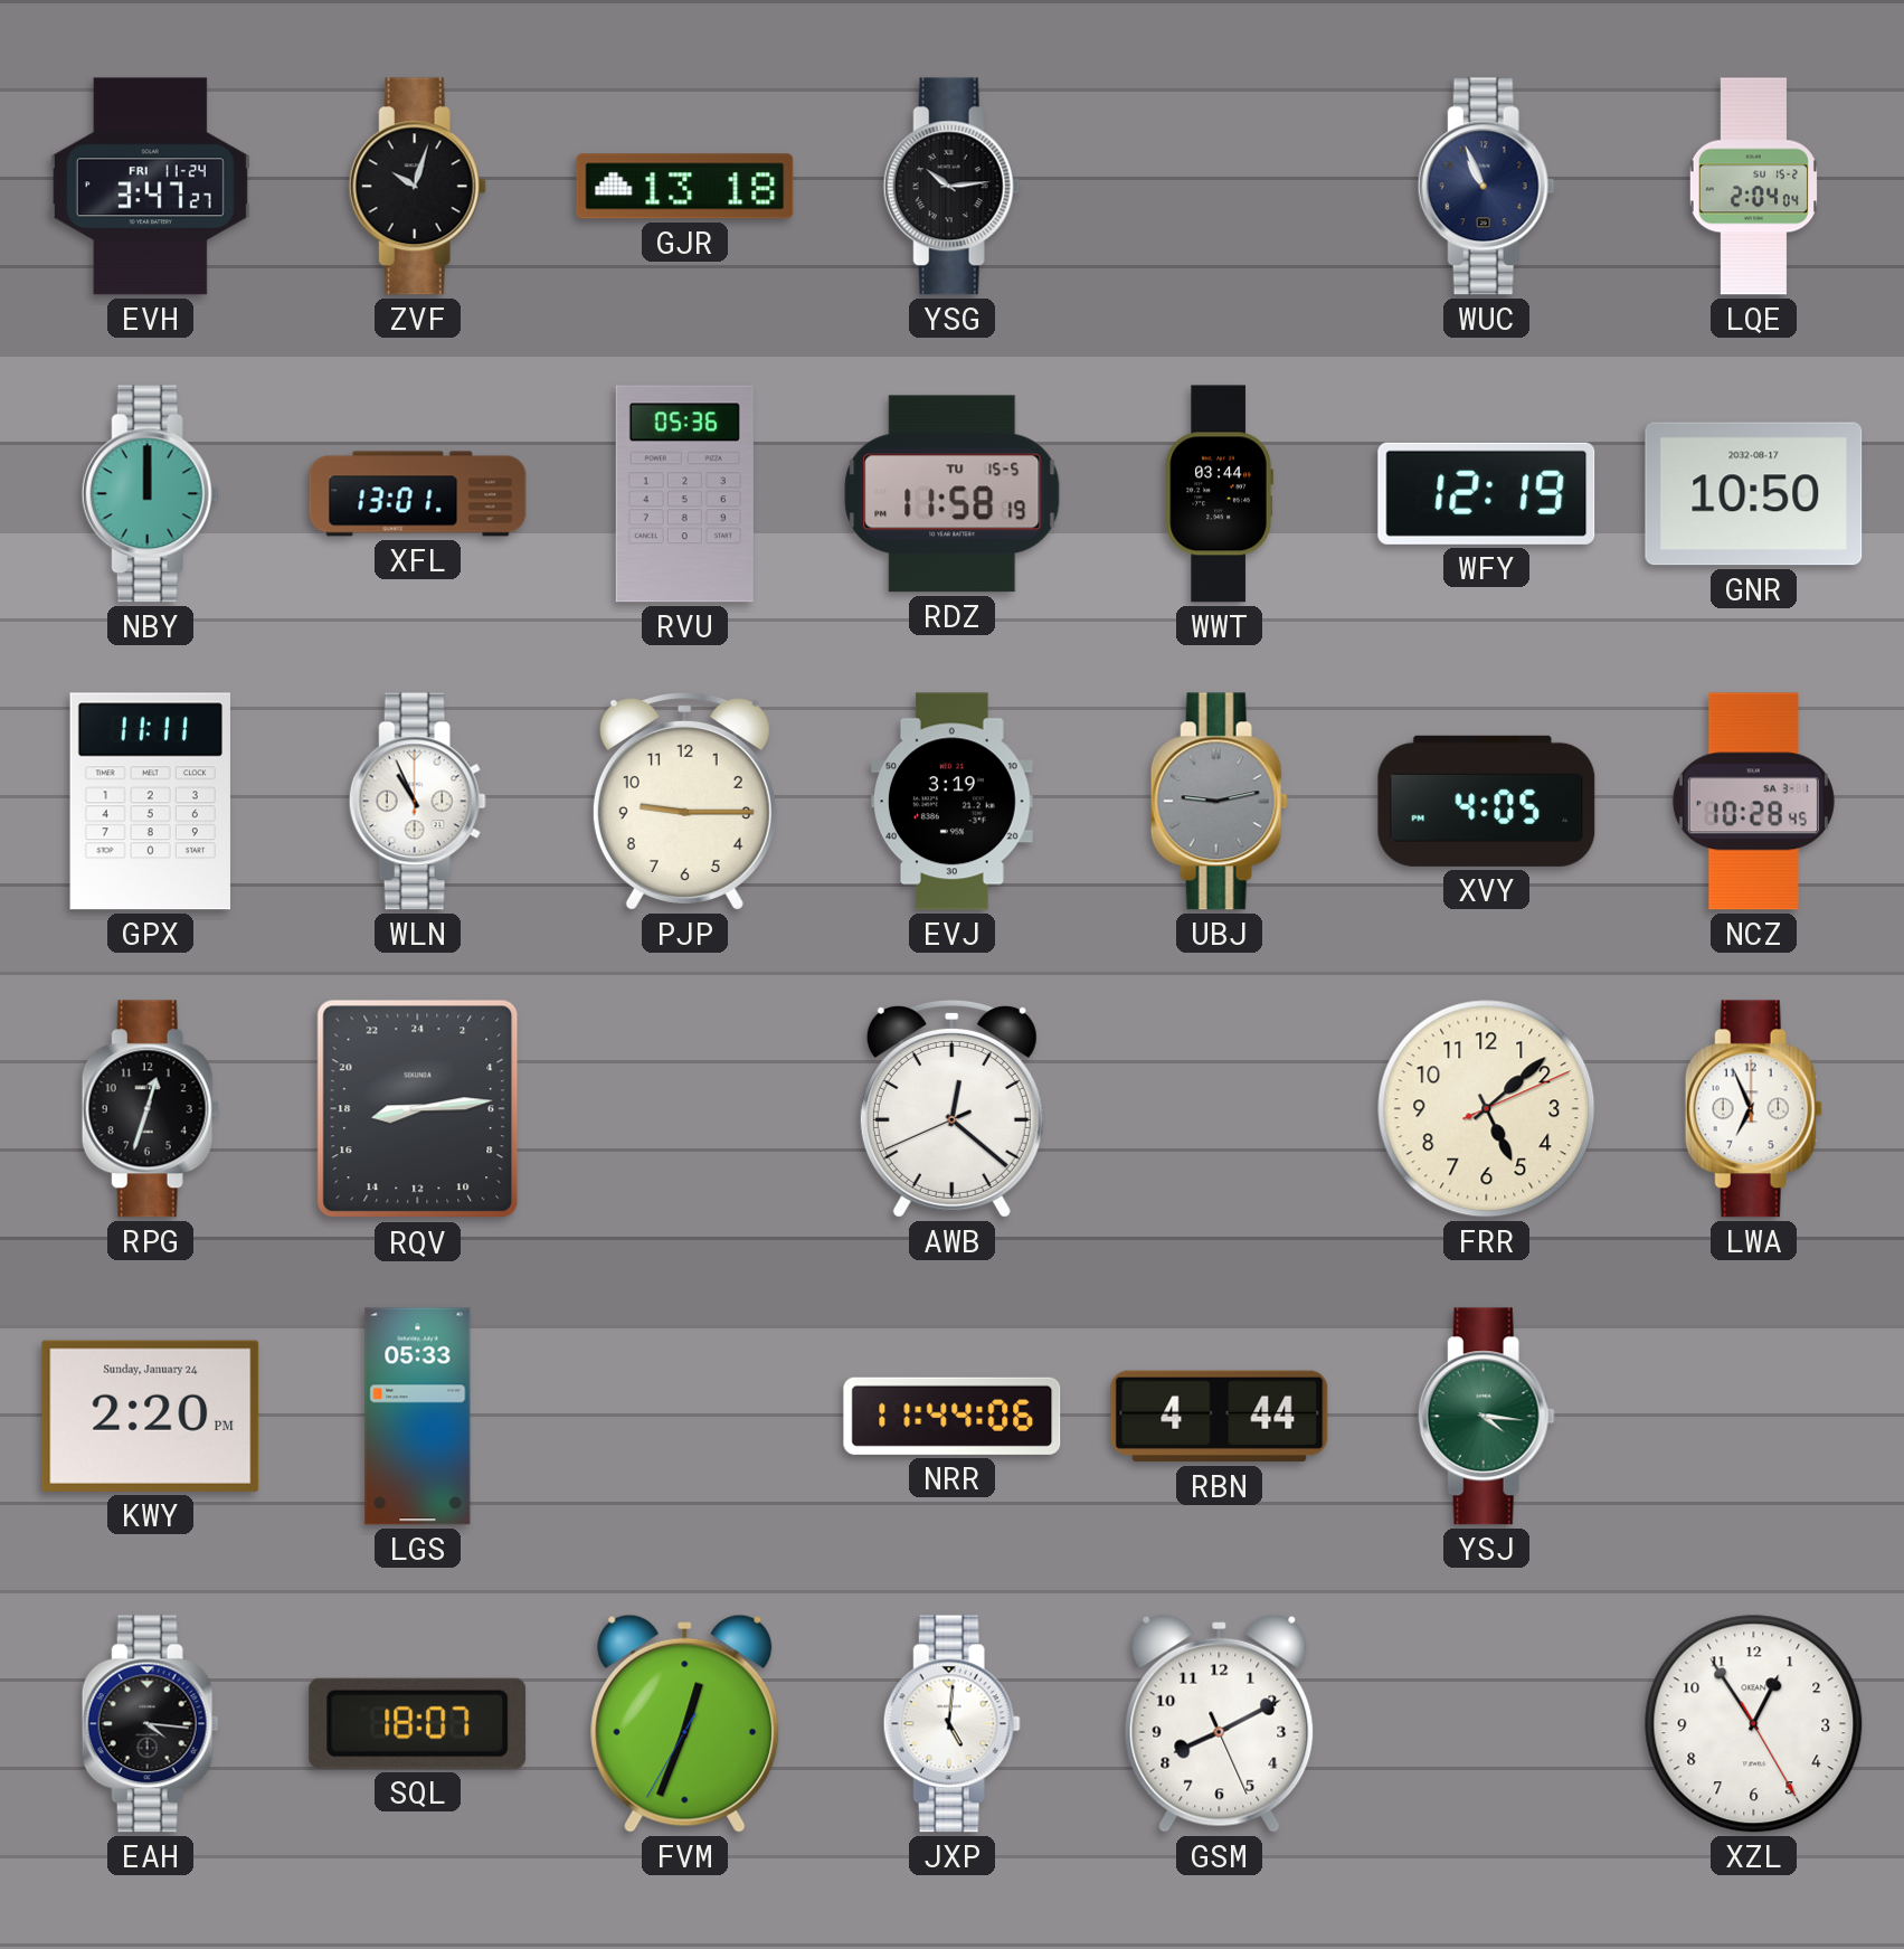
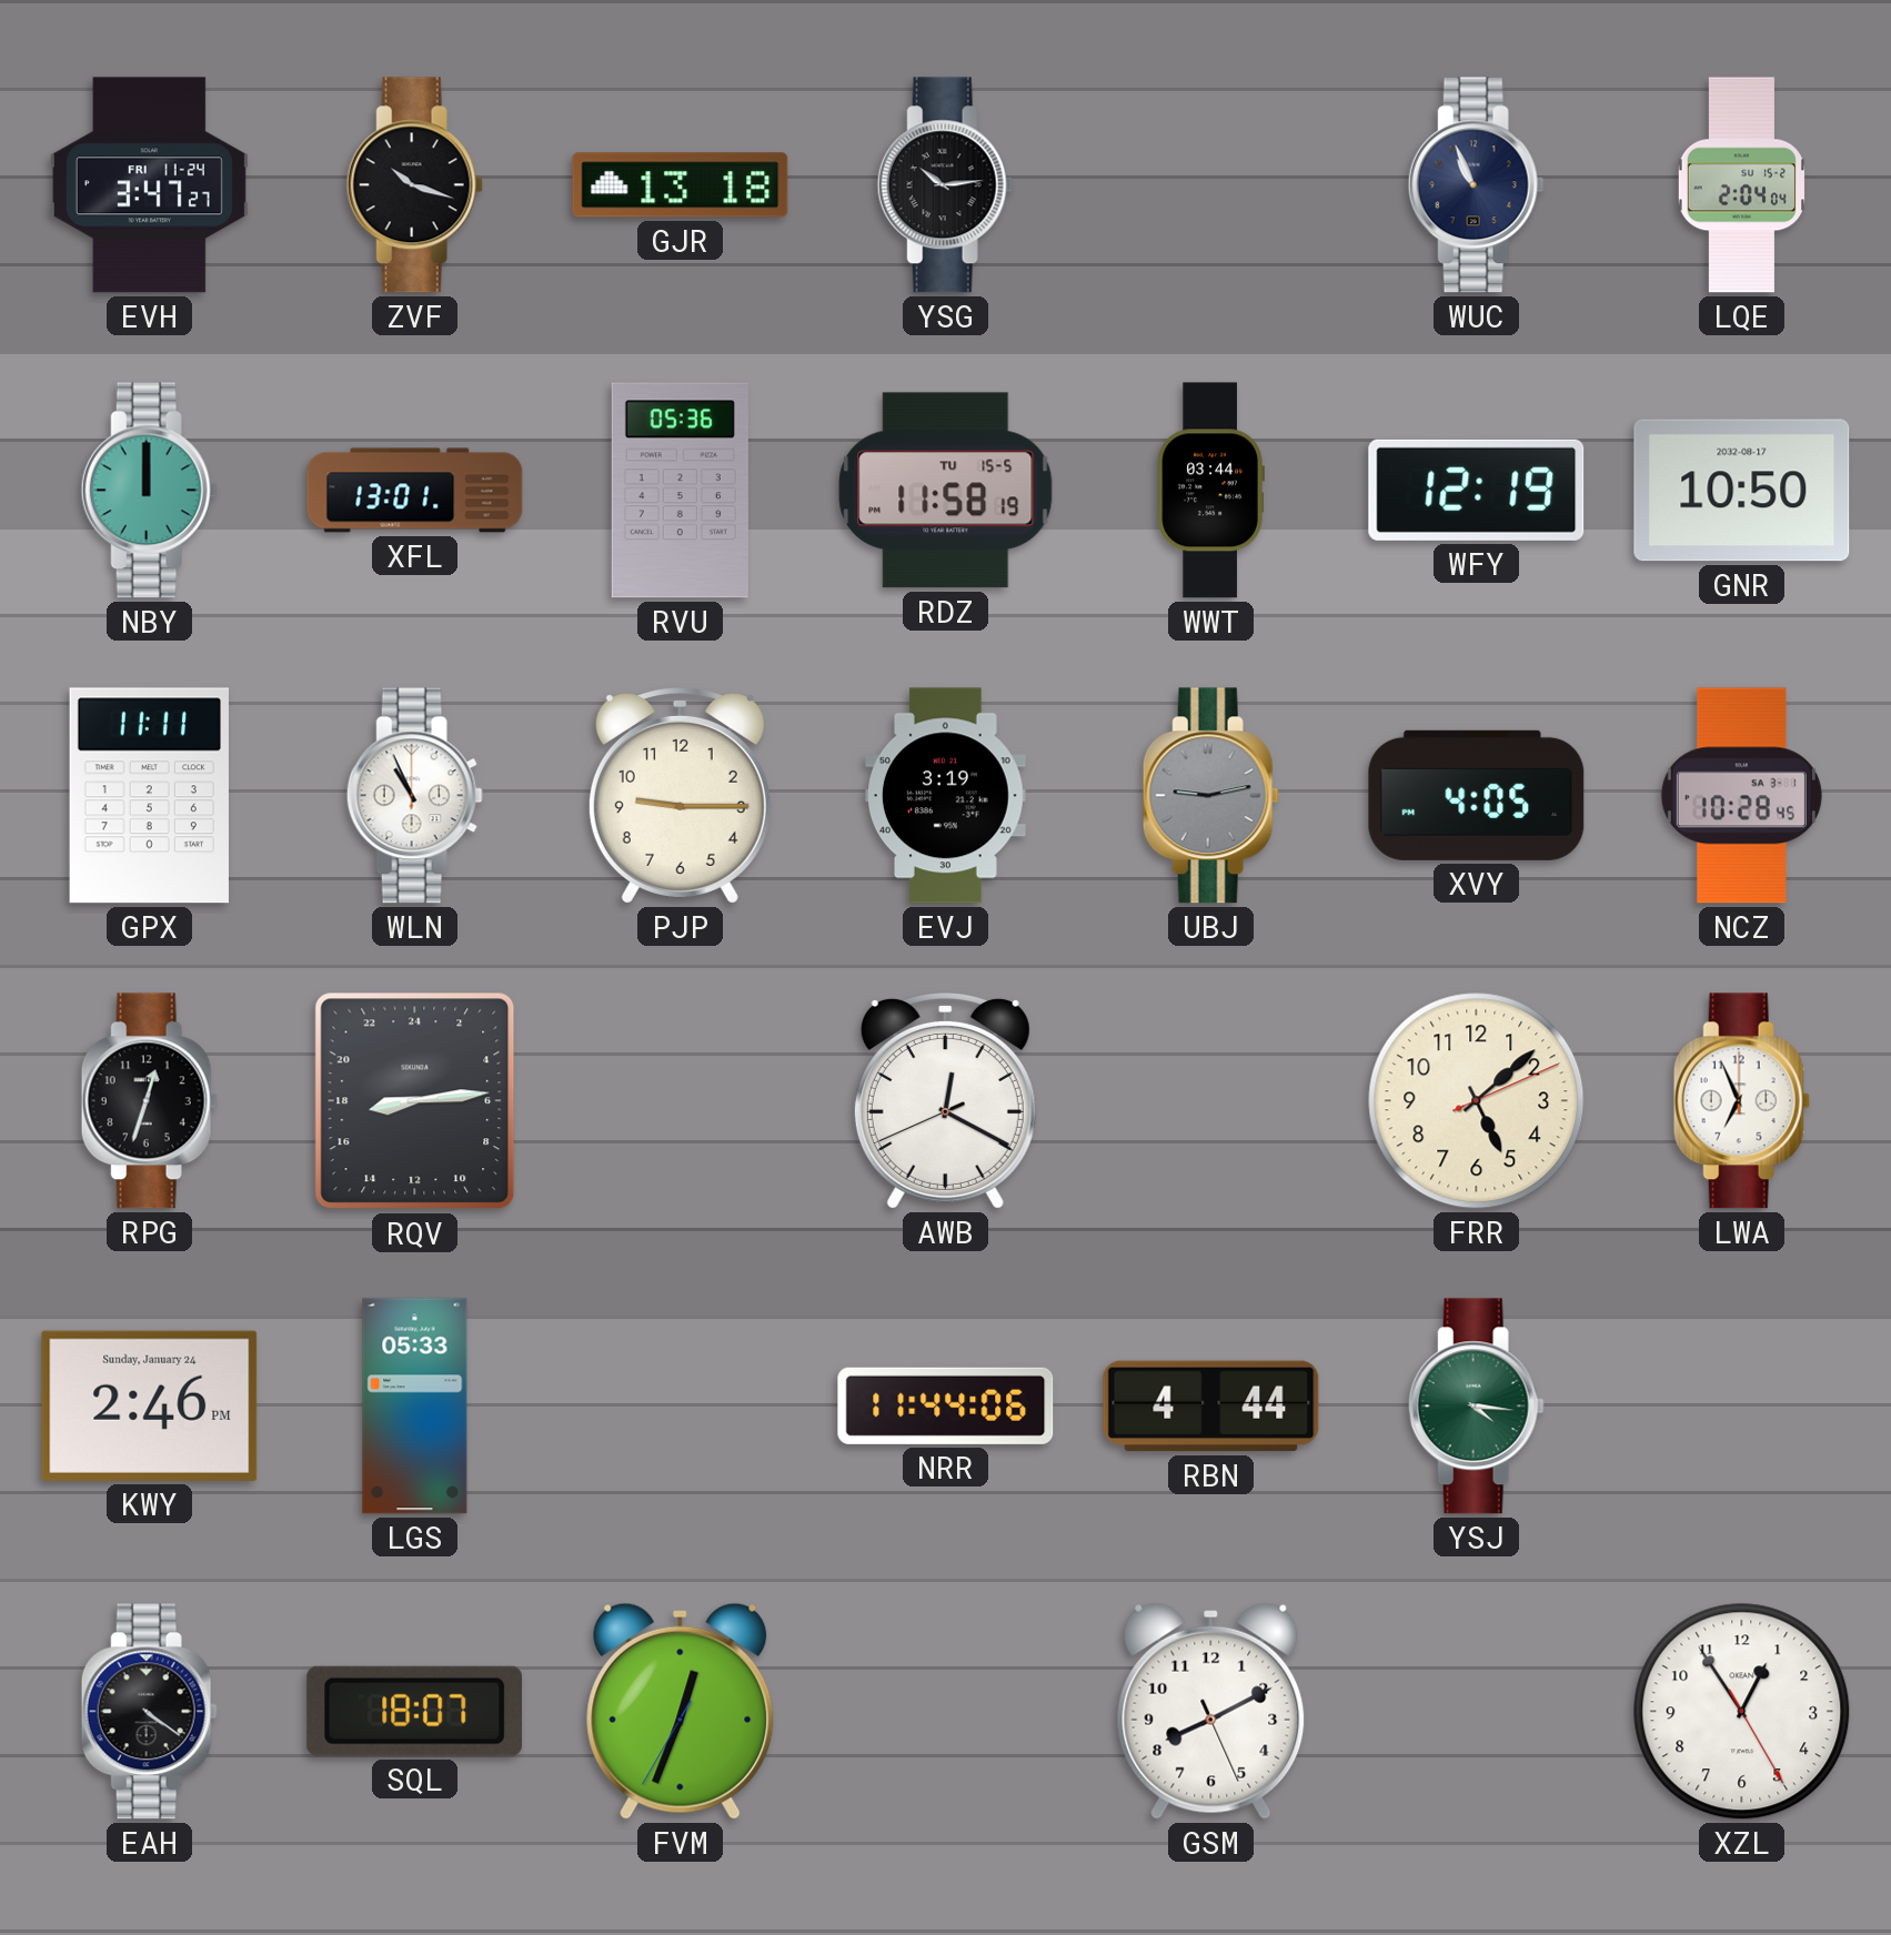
ZVF: 10:03 -> 10:18 (414, 185)
AWB: 12:21 -> 12:19 (945, 1101)
KWY: 2:20 -> 2:46 (150, 1405)
EAH: 4:16 -> 4:21 (149, 1712)
JXP: 5:01 -> none (951, 1724)
